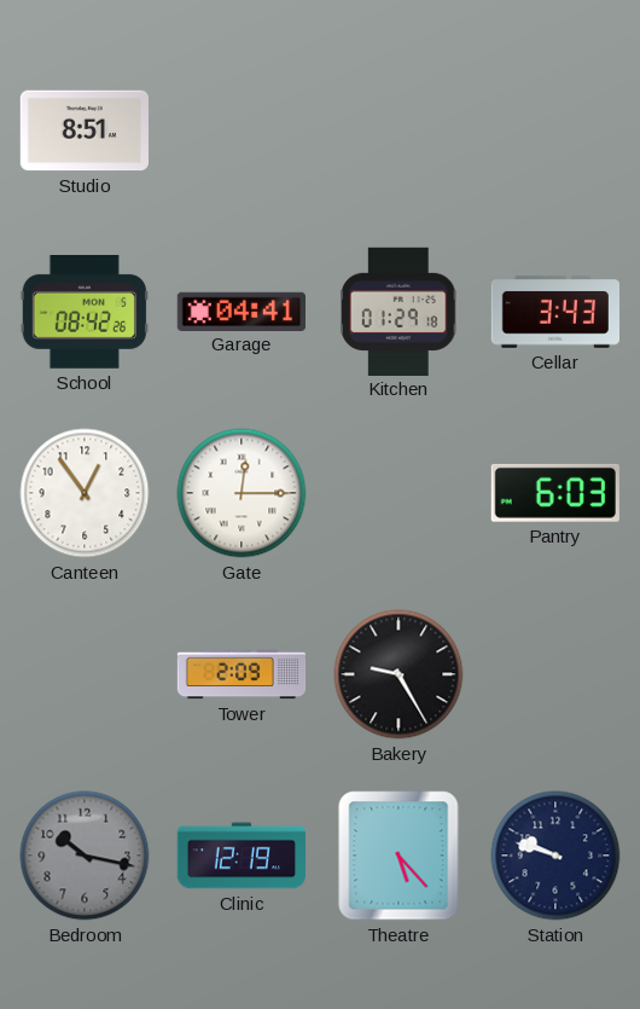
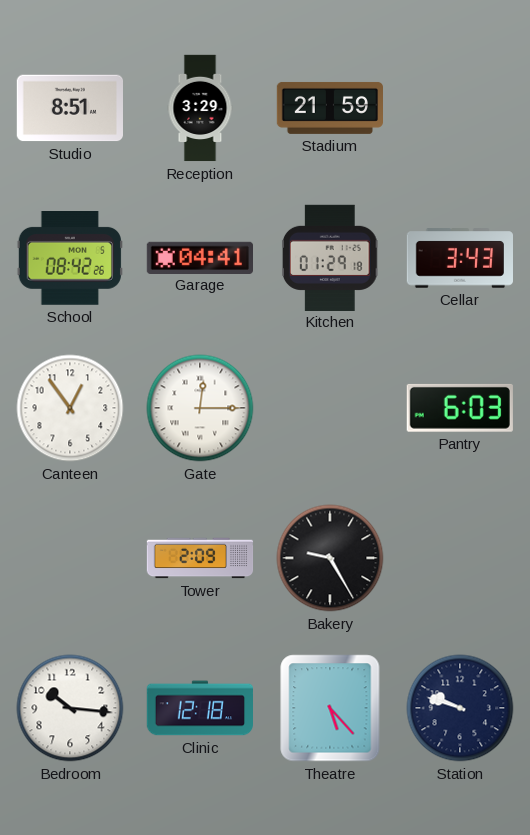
Reception: none -> 3:29 (200, 108)
Stadium: none -> 21:59 (330, 108)
Bedroom: 10:17 -> 10:16 (70, 708)
Bedroom dial: grey -> white (70, 708)
Clinic: 12:19 -> 12:18 (199, 708)
